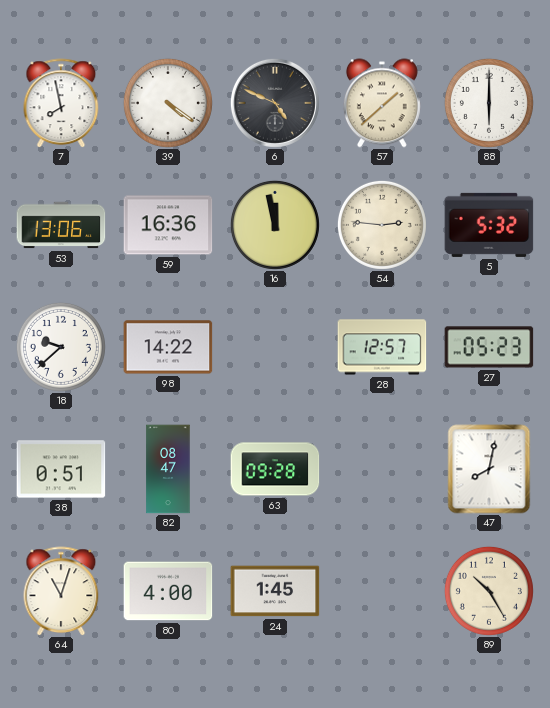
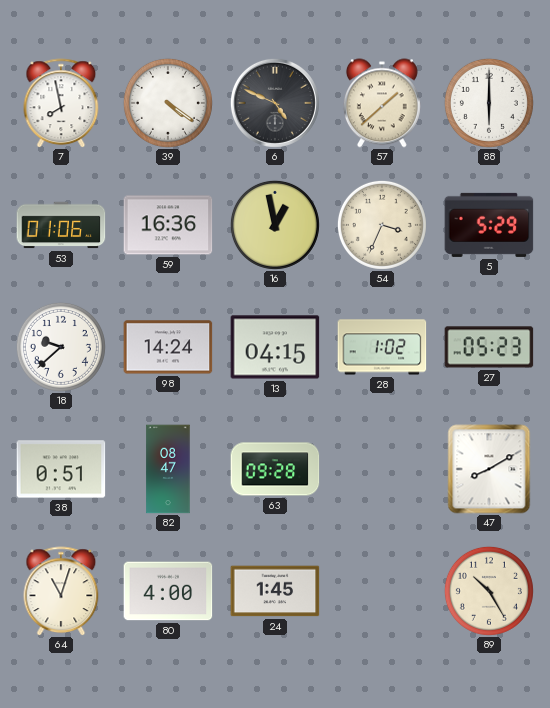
53: 13:06 -> 01:06 (61, 225)
16: 11:58 -> 12:58 (275, 225)
54: 2:46 -> 3:34 (382, 225)
5: 5:32 -> 5:29 (489, 225)
98: 14:22 -> 14:24 (168, 347)
13: none -> 04:15 (275, 347)
28: 12:57 -> 1:02 (382, 347)
47: 8:02 -> 8:10 (489, 469)
